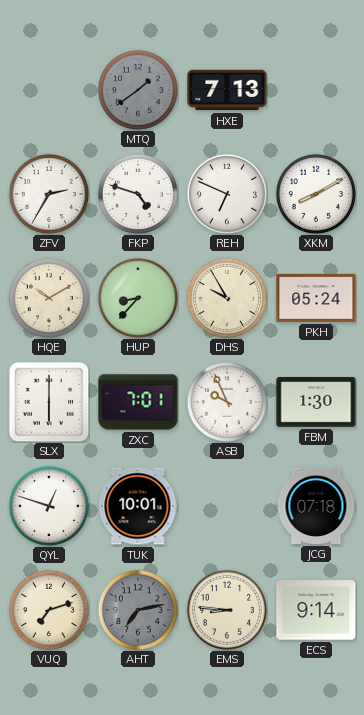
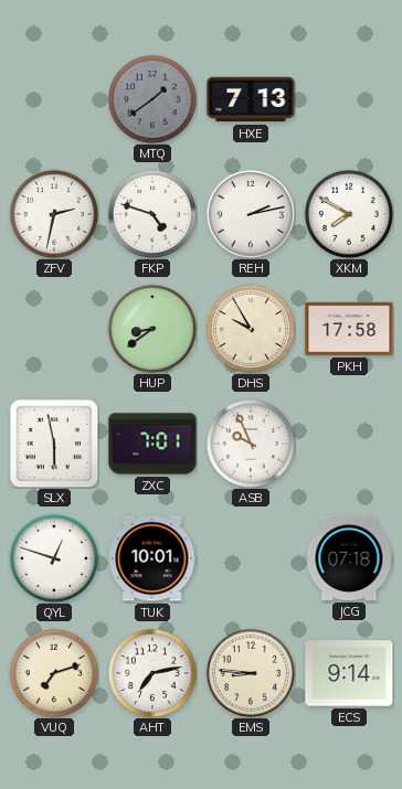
ZFV: 2:35 -> 2:32 (54, 214)
REH: 6:49 -> 2:13 (251, 214)
XKM: 8:10 -> 7:50 (349, 214)
HQE: 10:10 -> none (49, 298)
HUP: 8:37 -> 8:39 (152, 329)
PKH: 05:24 -> 17:58 (349, 329)
SLX: 6:00 -> 5:58 (54, 444)
FBM: 1:30 -> none (316, 402)
AHT dial: grey -> white (152, 673)
